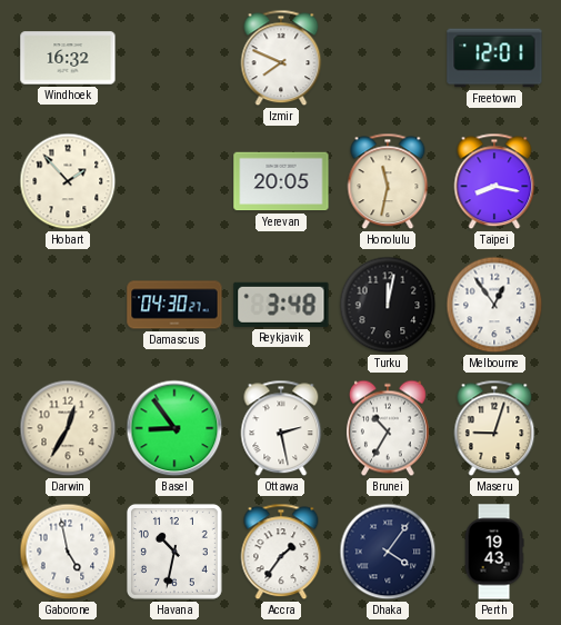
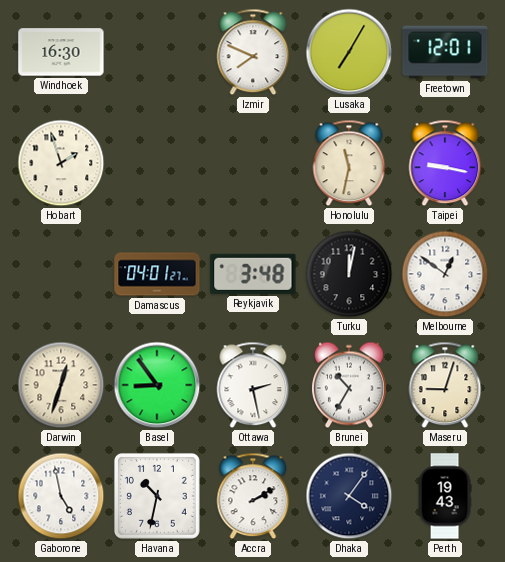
Windhoek: 16:32 -> 16:30 (61, 52)
Lusaka: none -> 7:05 (349, 52)
Hobart: 1:53 -> 1:57 (61, 163)
Yerevan: 20:05 -> none (281, 181)
Taipei: 8:17 -> 9:17 (445, 163)
Damascus: 04:30 -> 04:01 (157, 274)
Melbourne: 12:54 -> 12:51 (445, 274)
Darwin: 12:35 -> 12:33 (61, 385)
Accra: 1:36 -> 2:10 (253, 496)
